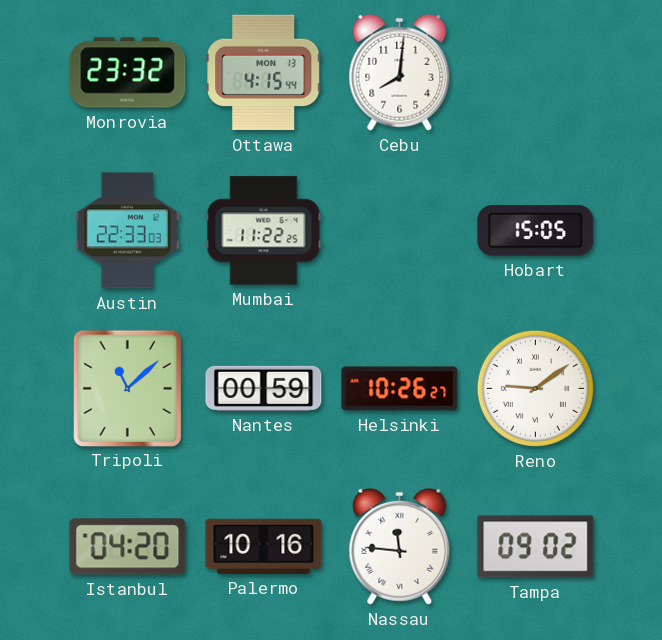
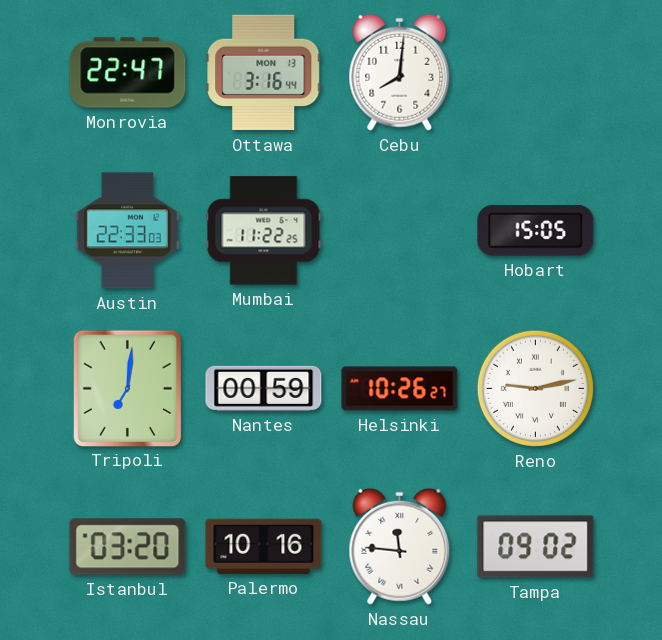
Monrovia: 23:32 -> 22:47 (128, 73)
Ottawa: 4:15 -> 3:16 (264, 73)
Tripoli: 11:08 -> 7:01 (127, 388)
Reno: 9:09 -> 9:13 (535, 388)
Istanbul: 04:20 -> 03:20 (128, 547)
